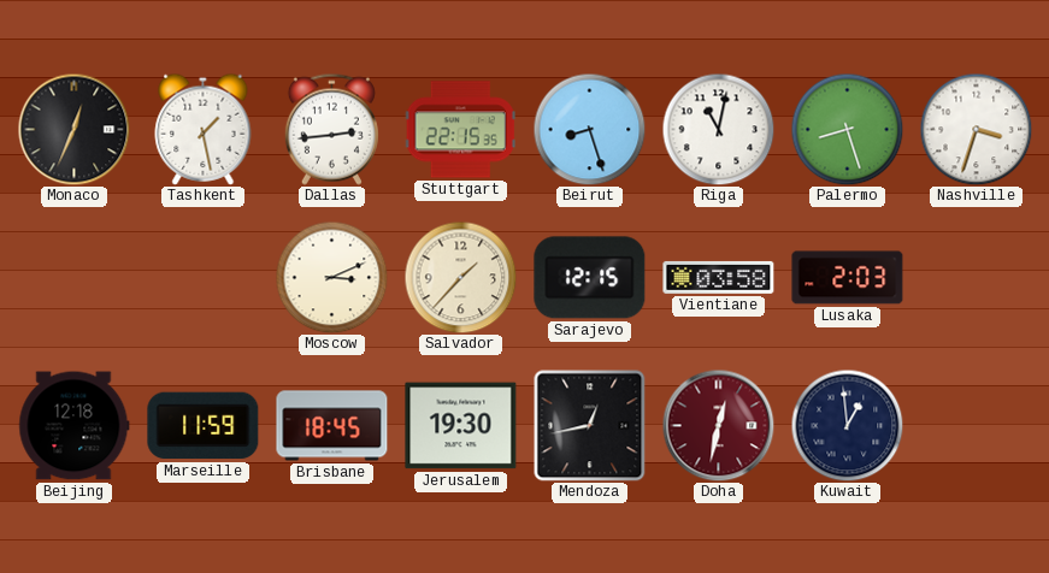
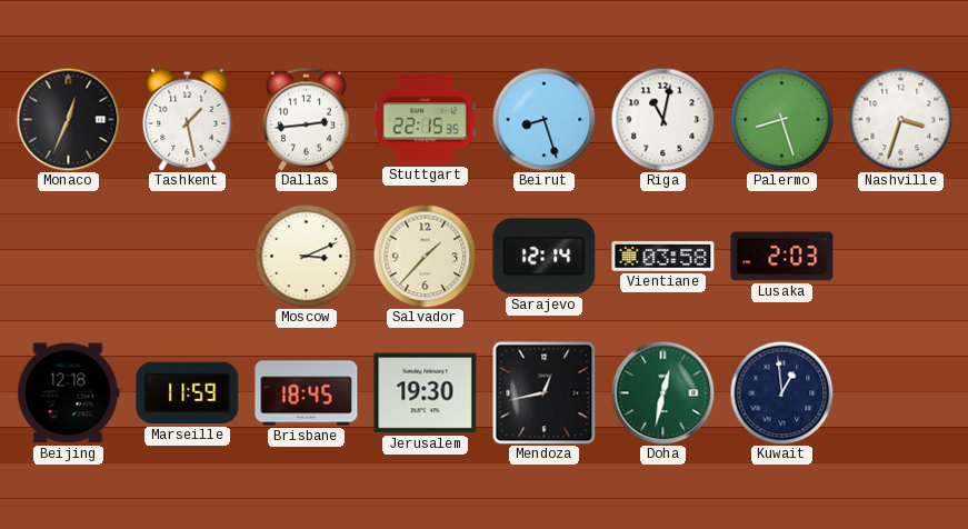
Sarajevo: 12:15 -> 12:14 (545, 257)
Doha dial: burgundy -> green (662, 392)
